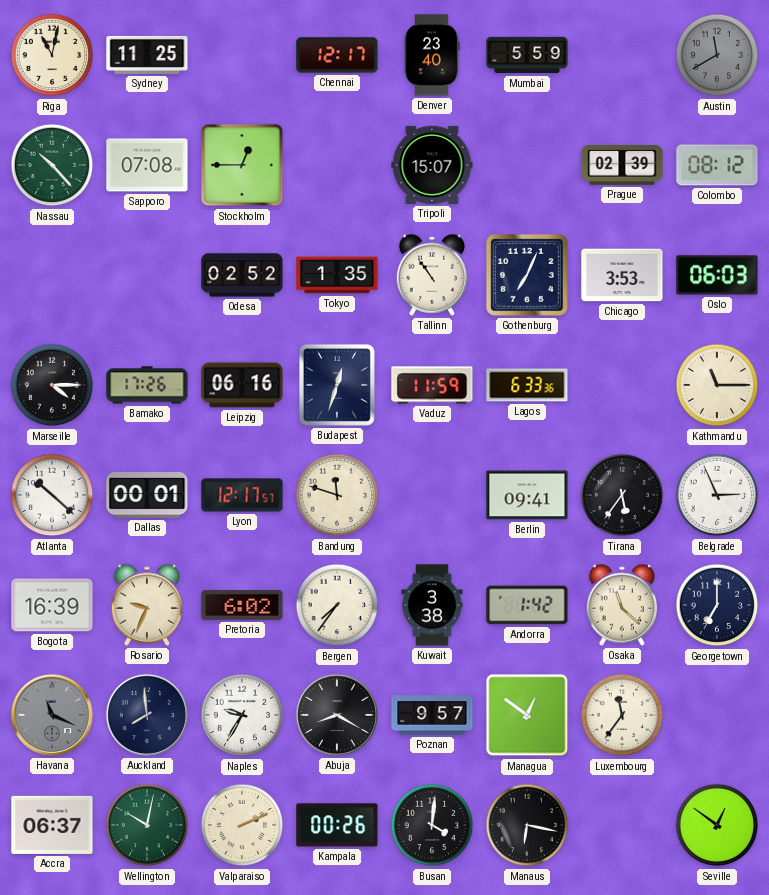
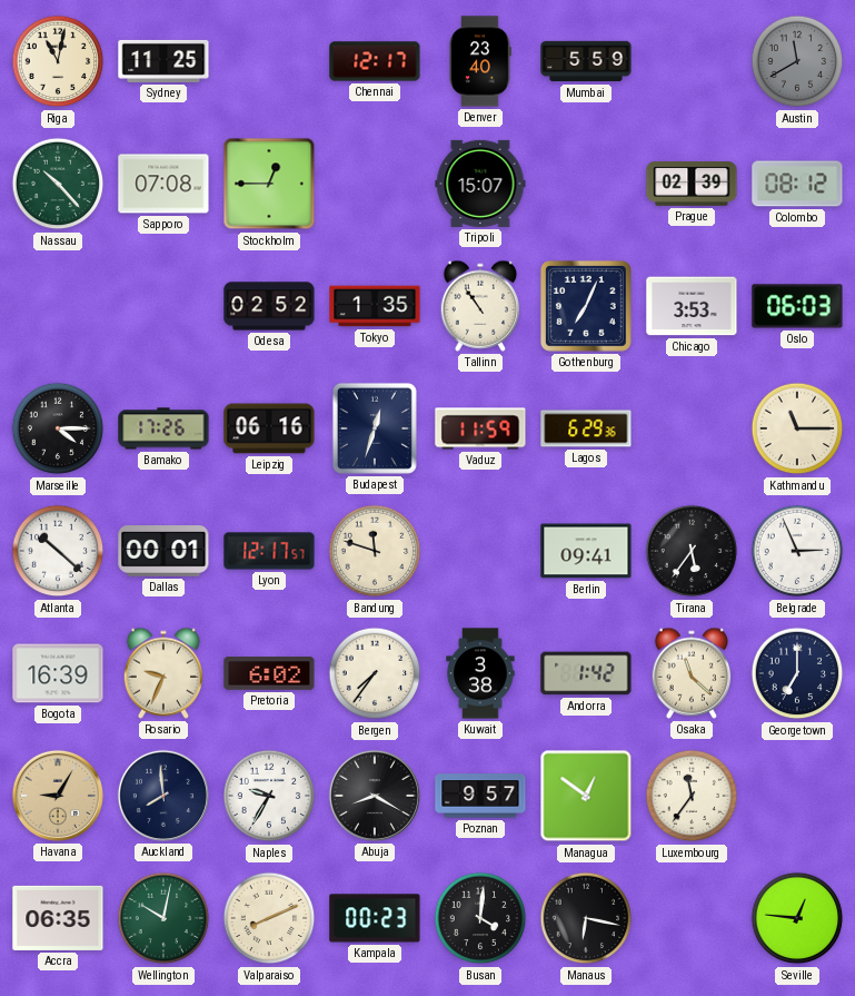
Lagos: 6:33 -> 6:29 (586, 428)
Havana: 11:19 -> 9:05 (58, 796)
Havana dial: grey -> champagne (58, 796)
Accra: 06:37 -> 06:35 (58, 918)
Valparaiso: 2:11 -> 8:11 (269, 918)
Kampala: 00:26 -> 00:23 (375, 918)
Seville: 12:51 -> 12:46 (797, 918)
